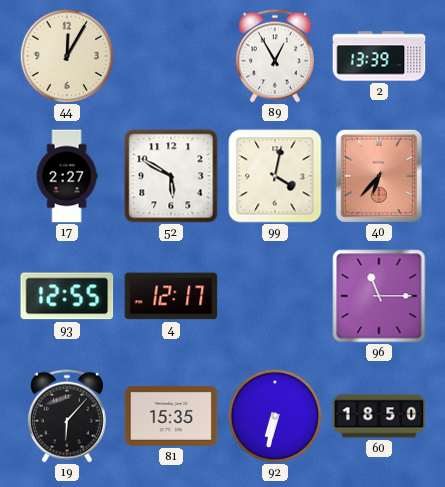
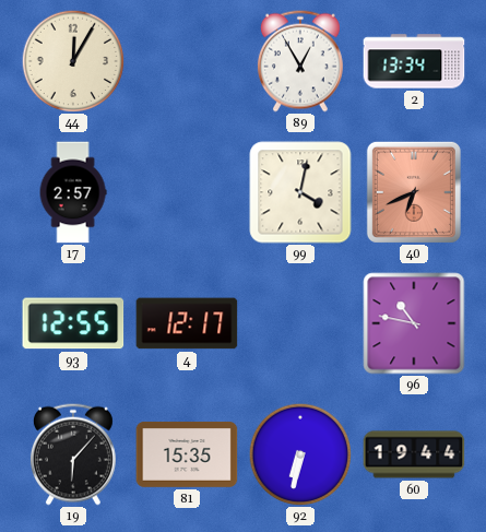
2: 13:39 -> 13:34 (414, 61)
17: 2:27 -> 2:57 (73, 192)
52: 5:50 -> none (171, 176)
40: 6:37 -> 6:41 (414, 192)
96: 11:15 -> 10:47 (414, 323)
60: 18:50 -> 19:44 (414, 454)
